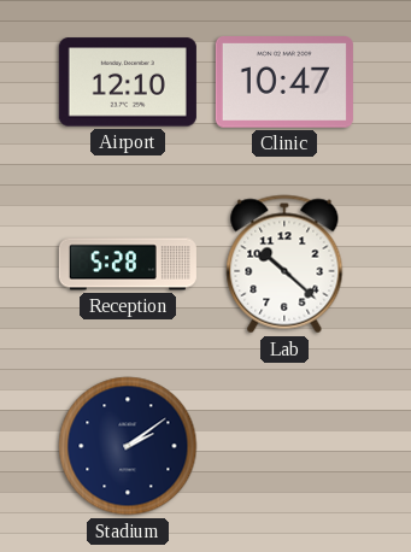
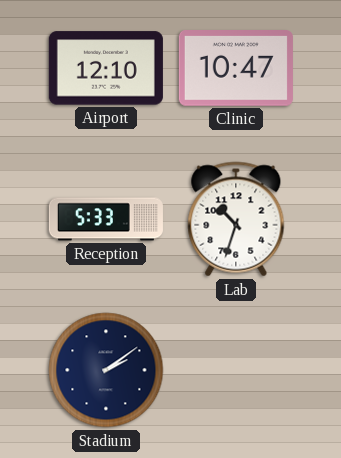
Reception: 5:28 -> 5:33 (106, 219)
Lab: 10:22 -> 10:33 (236, 219)
